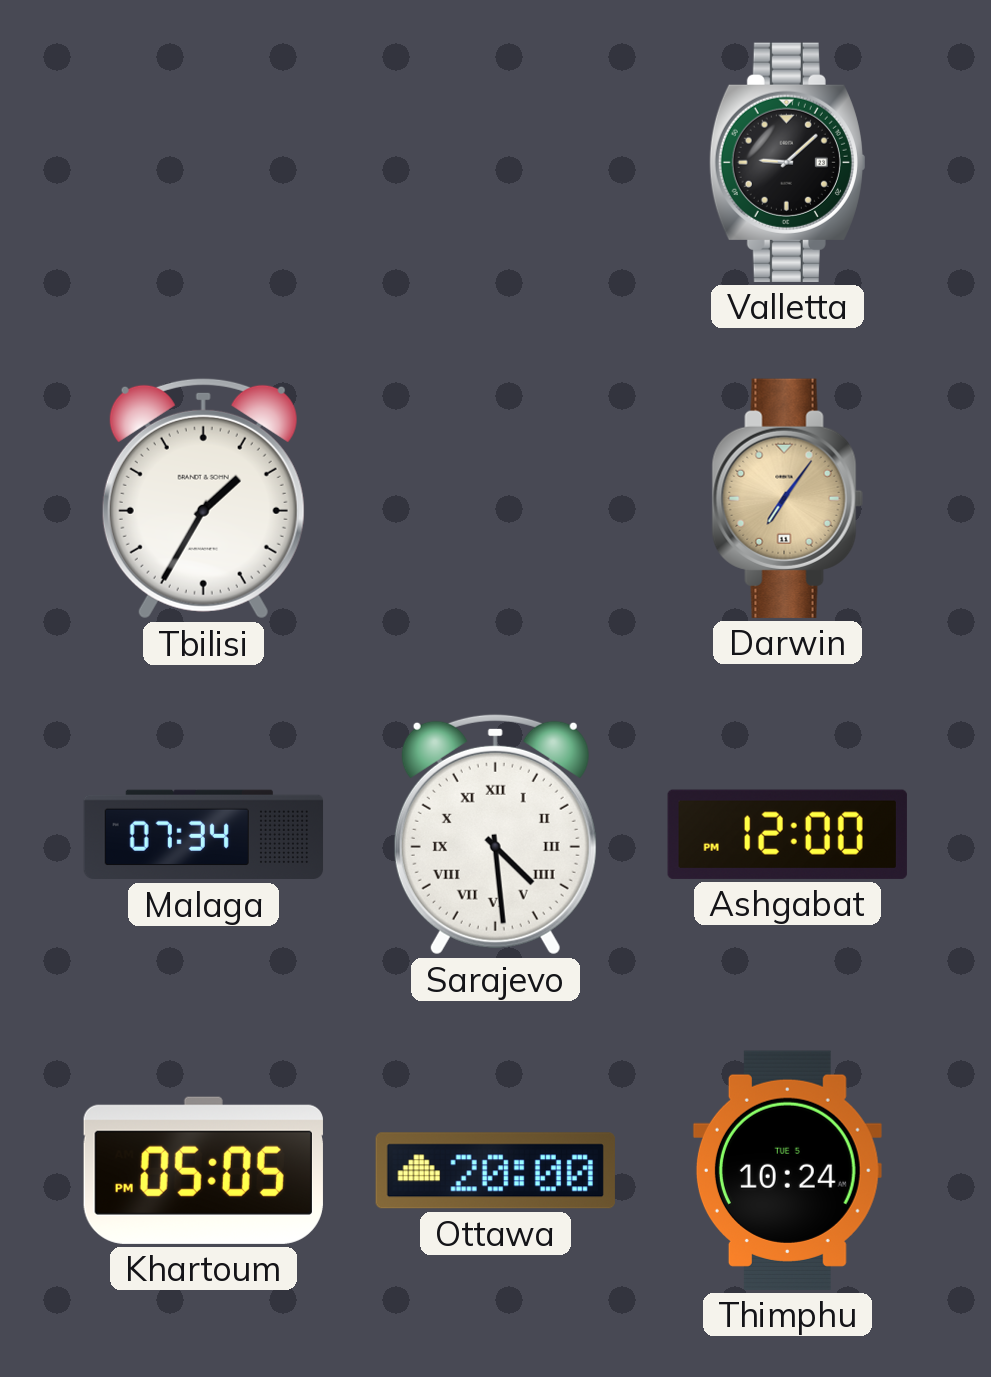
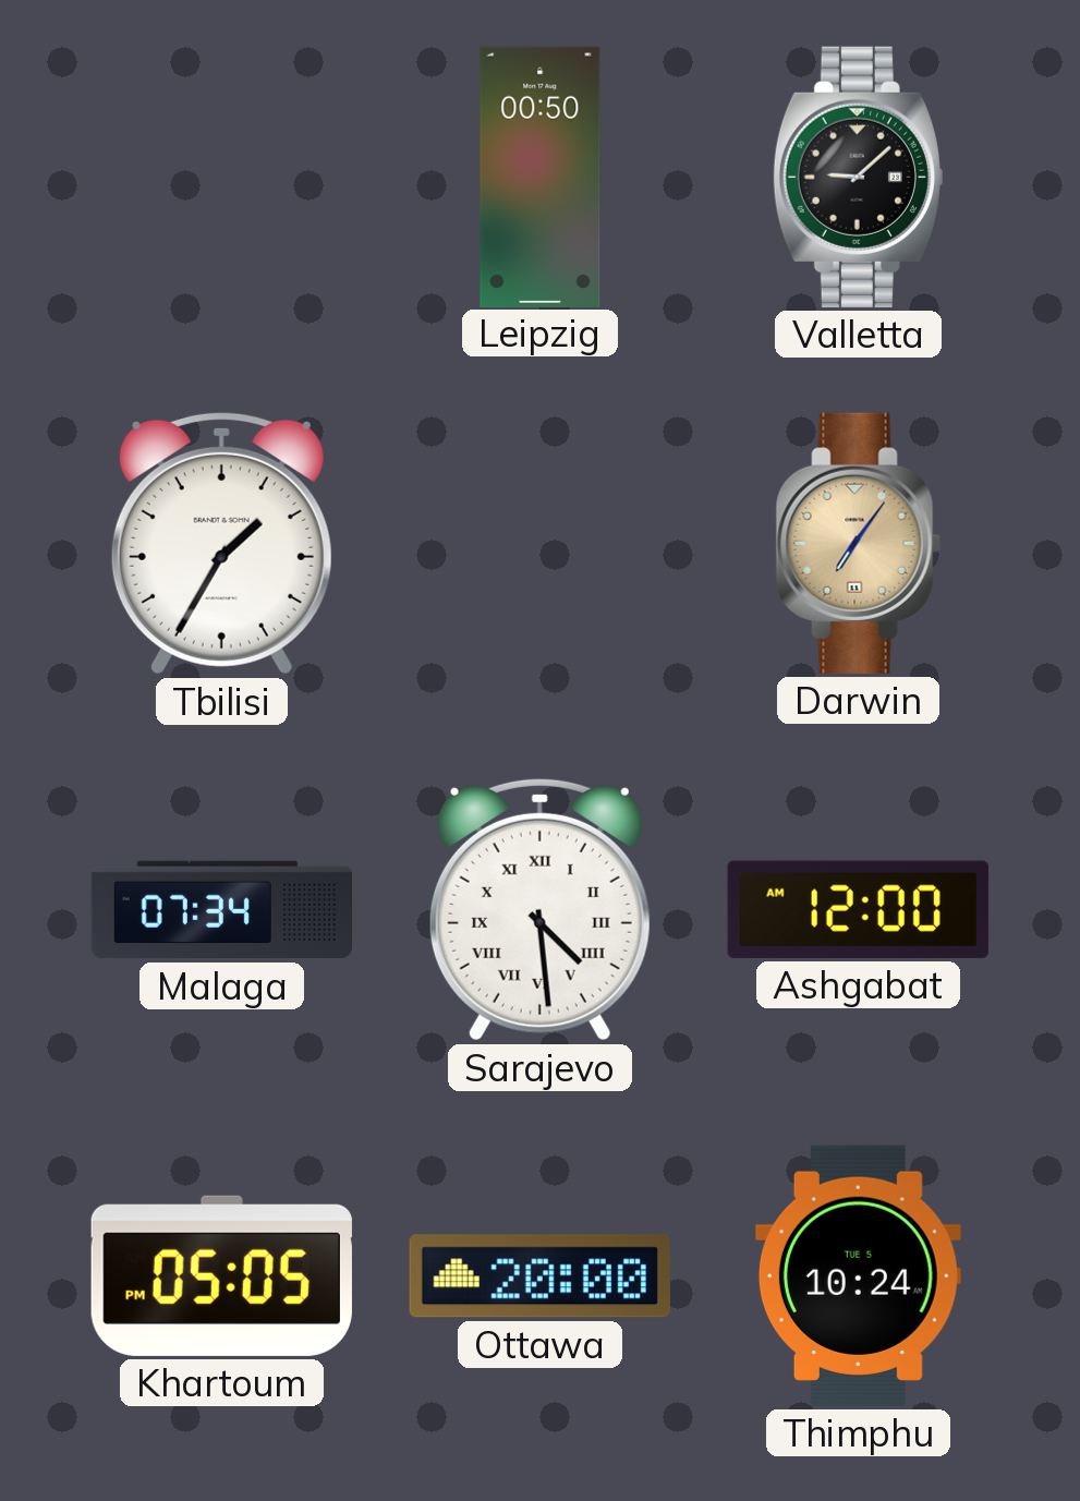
Leipzig: none -> 00:50 (541, 177)
Ashgabat: 12:00 PM -> 12:00 AM (858, 909)
